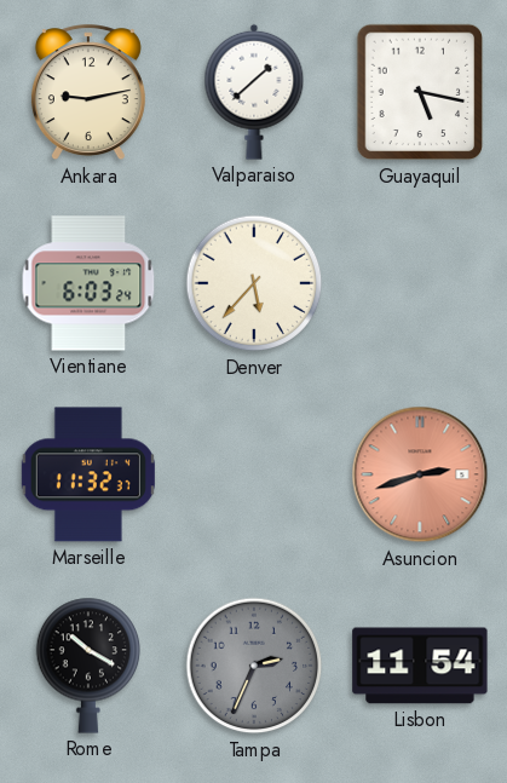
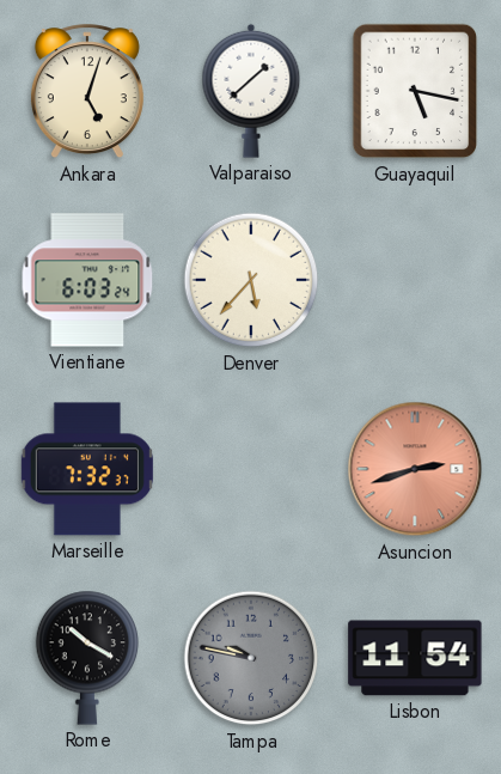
Ankara: 9:13 -> 5:03 (87, 92)
Marseille: 11:32 -> 7:32 (87, 469)
Tampa: 2:34 -> 9:47 (251, 658)
